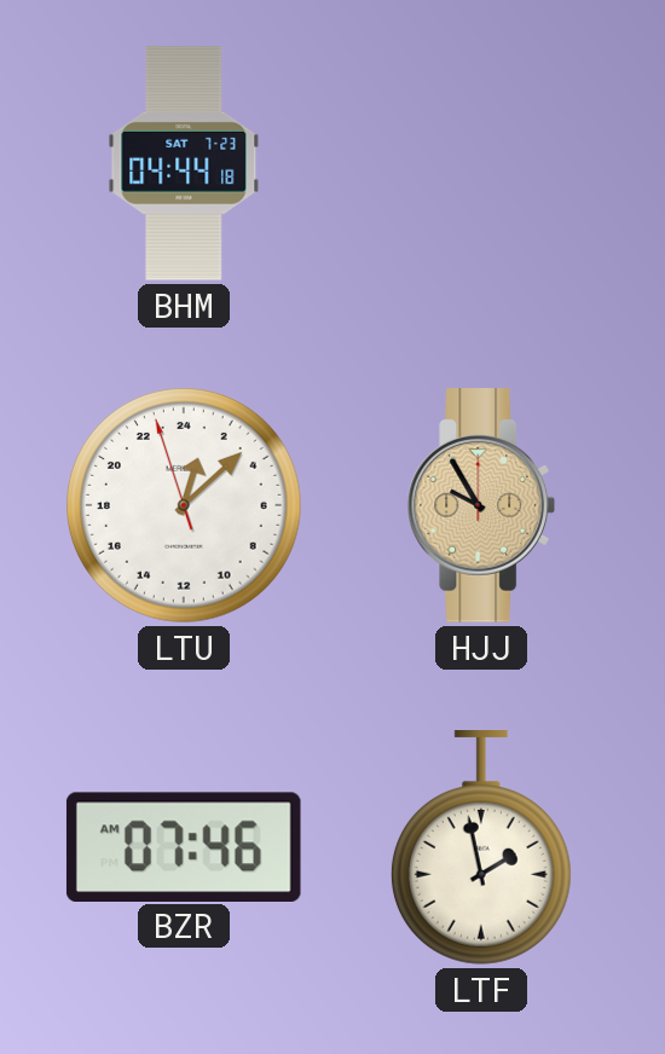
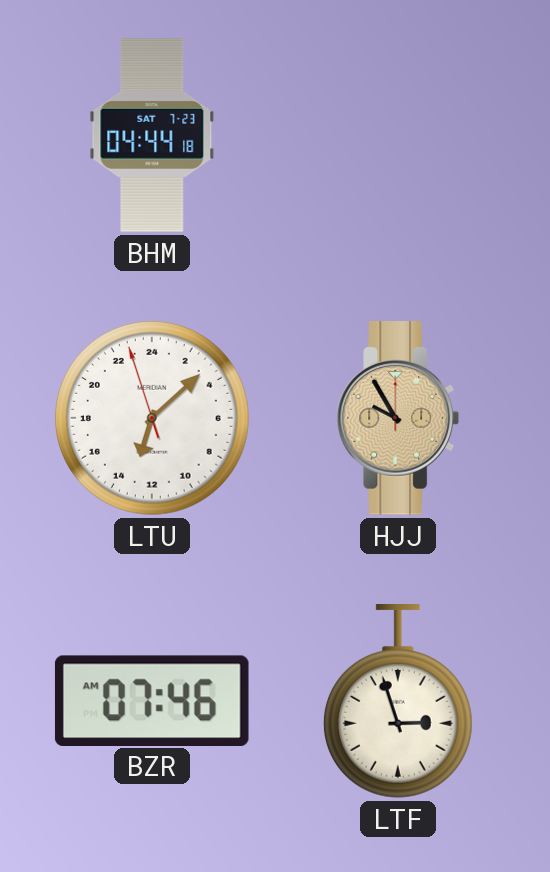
LTU: 1:07 -> 13:07 (152, 418)
LTF: 1:58 -> 2:57 (398, 701)
